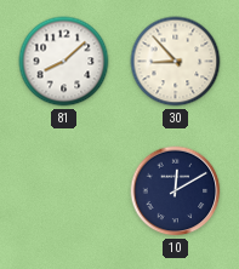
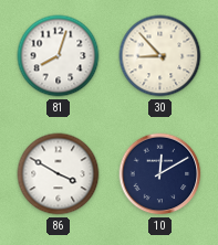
81: 8:08 -> 8:03 (59, 56)
86: none -> 3:50 (59, 174)
